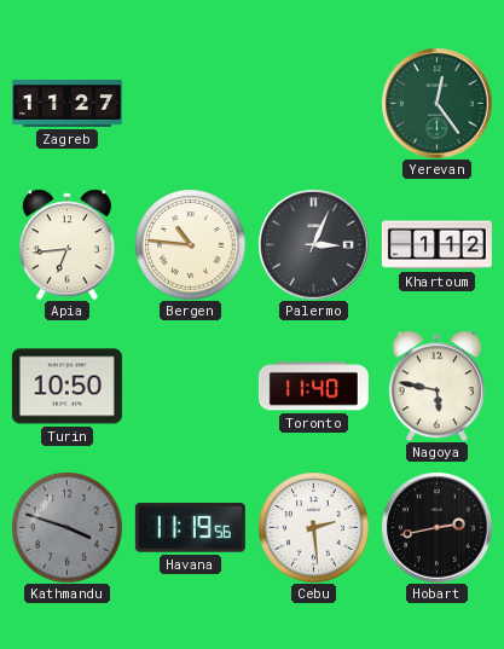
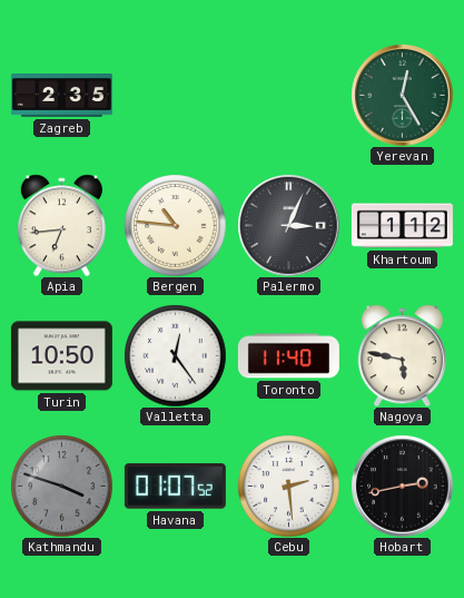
Zagreb: 11:27 -> 2:35 (61, 96)
Yerevan: 12:24 -> 12:25 (402, 95)
Valletta: none -> 12:24 (175, 355)
Havana: 11:19 -> 01:07 (175, 487)
